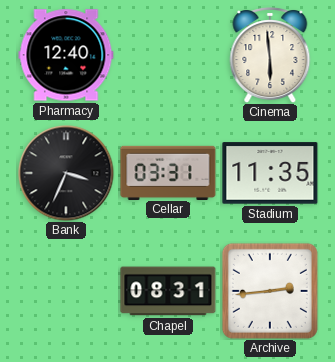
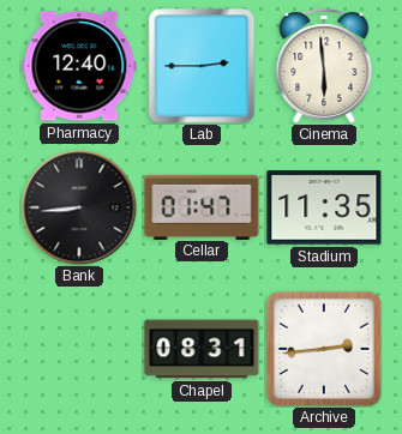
Lab: none -> 2:45 (202, 66)
Bank: 3:34 -> 8:44 (79, 207)
Cellar: 03:31 -> 01:47 (202, 206)
